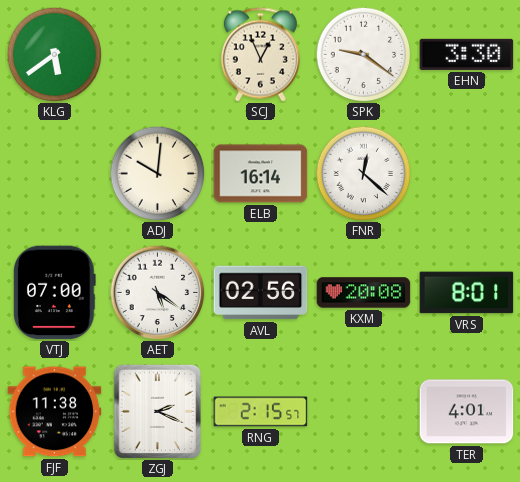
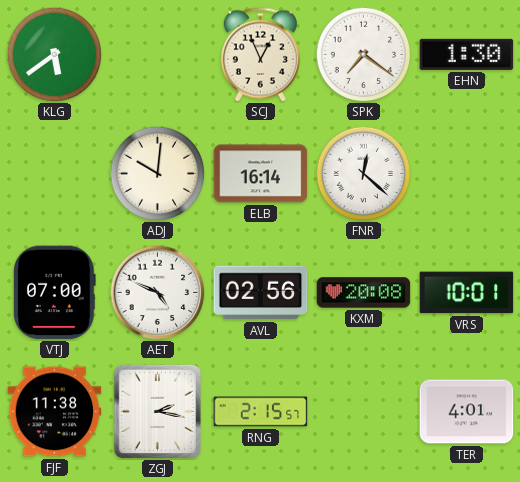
SPK: 9:21 -> 7:21 (363, 54)
EHN: 3:30 -> 1:30 (467, 54)
AET: 5:21 -> 4:49 (157, 292)
VRS: 8:01 -> 10:01 (467, 293)
ZGJ: 2:19 -> 2:17 (157, 411)
